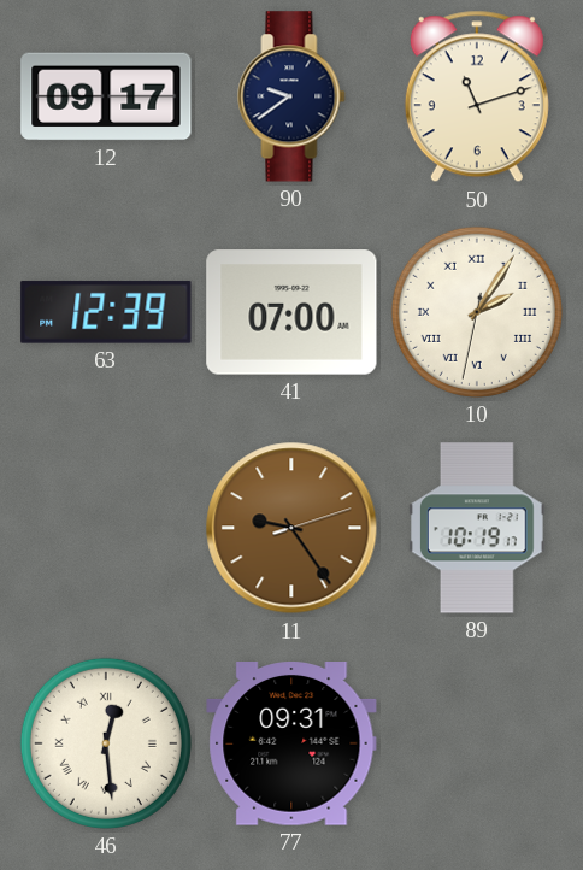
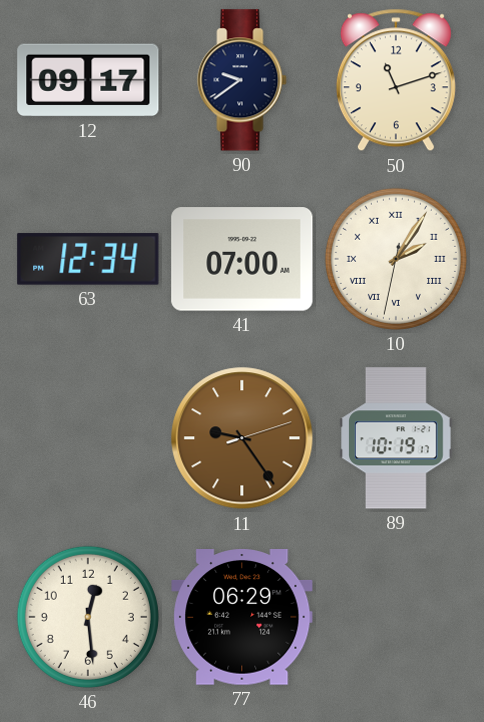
63: 12:39 -> 12:34 (88, 259)
46 numerals: Roman -> Arabic (88, 617)
77: 09:31 -> 06:29 (242, 618)
